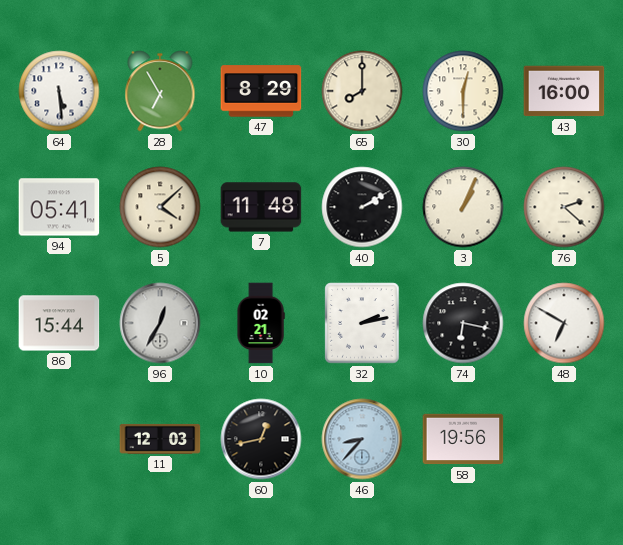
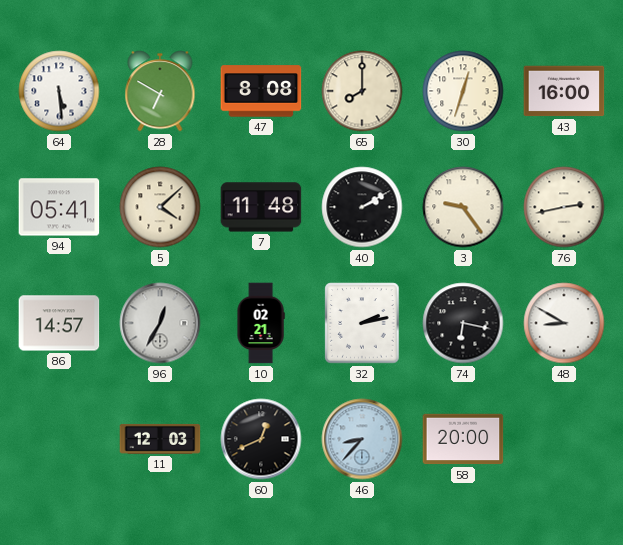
28: 6:55 -> 6:50 (160, 91)
47: 8:29 -> 8:08 (261, 91)
30: 12:30 -> 12:33 (463, 91)
3: 1:04 -> 9:24 (463, 207)
76: 2:22 -> 2:43 (564, 207)
86: 15:44 -> 14:57 (59, 323)
48: 6:50 -> 8:50 (564, 323)
60: 12:43 -> 12:41 (261, 439)
58: 19:56 -> 20:00 (463, 439)
